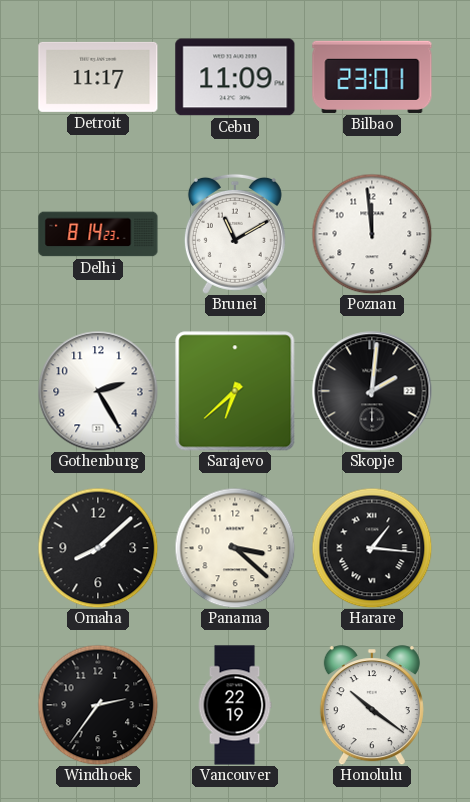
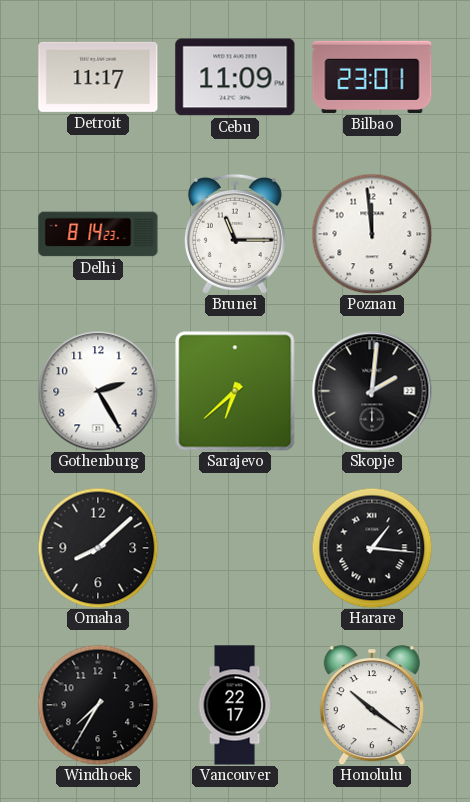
Brunei: 11:10 -> 11:15 (235, 234)
Panama: 3:22 -> none (235, 548)
Windhoek: 2:36 -> 7:35 (98, 705)
Vancouver: 22:19 -> 22:17 (235, 705)
